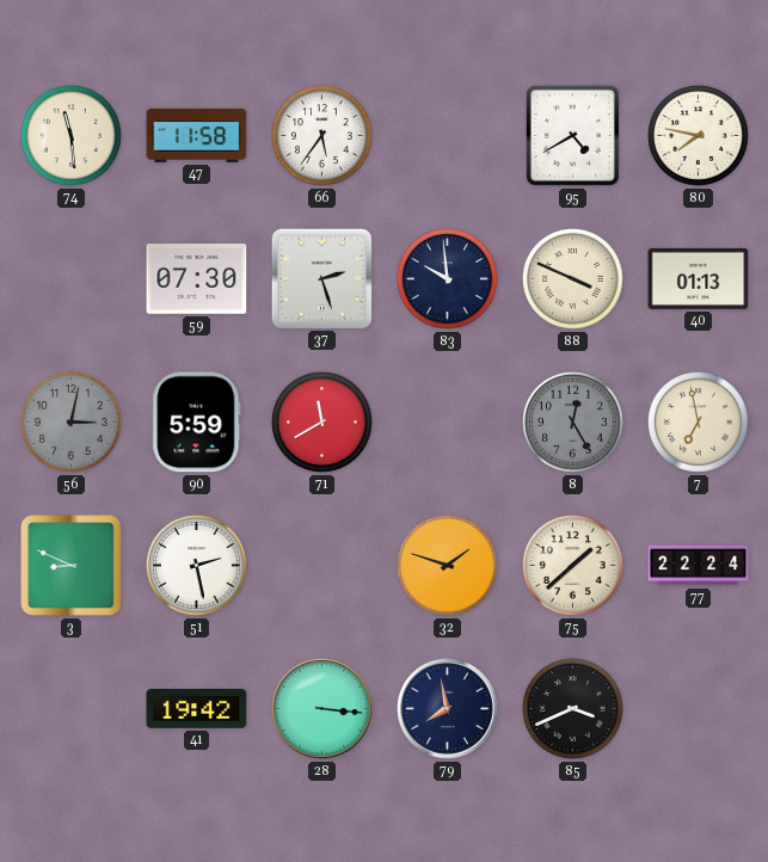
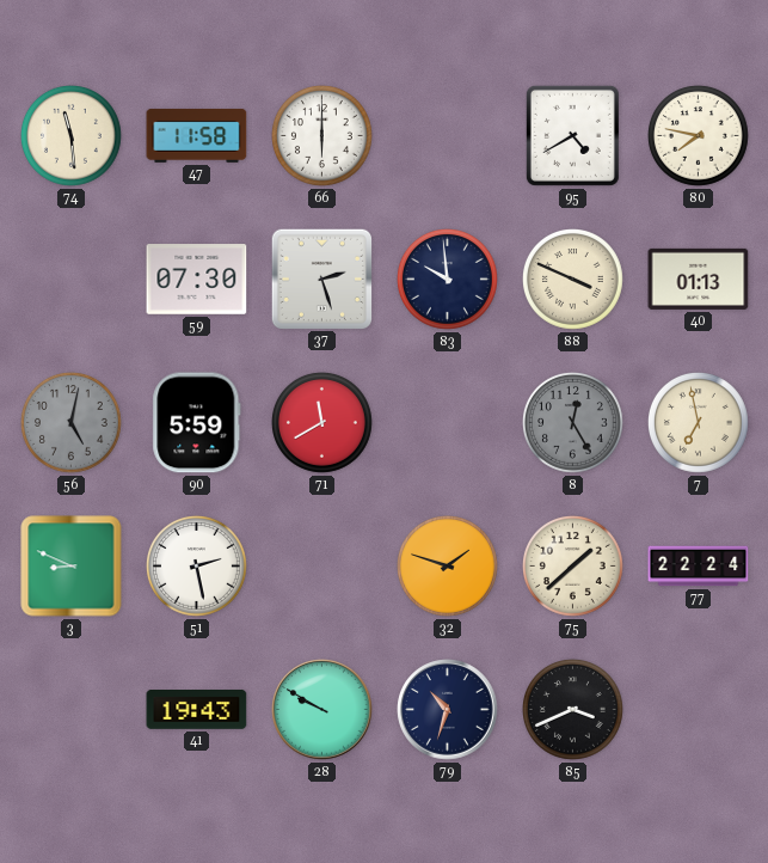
66: 5:36 -> 6:00 (322, 136)
56: 3:02 -> 5:02 (72, 423)
41: 19:42 -> 19:43 (197, 710)
28: 3:16 -> 9:50 (322, 710)
79: 7:58 -> 10:33 (448, 710)
